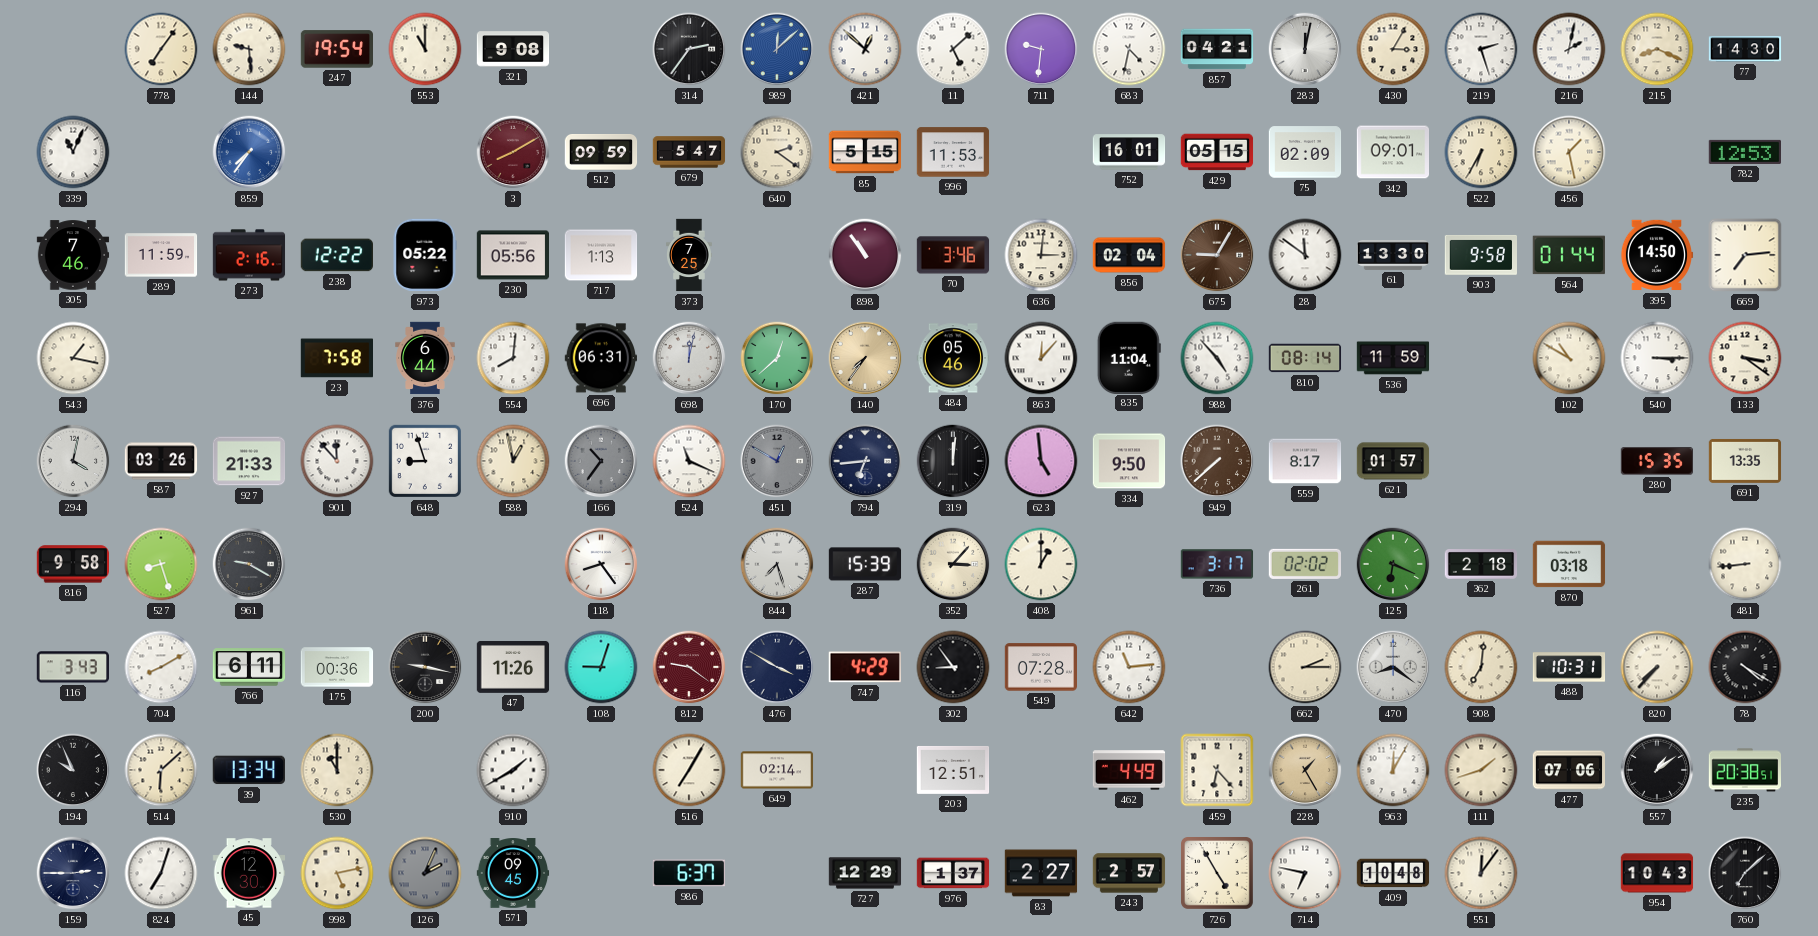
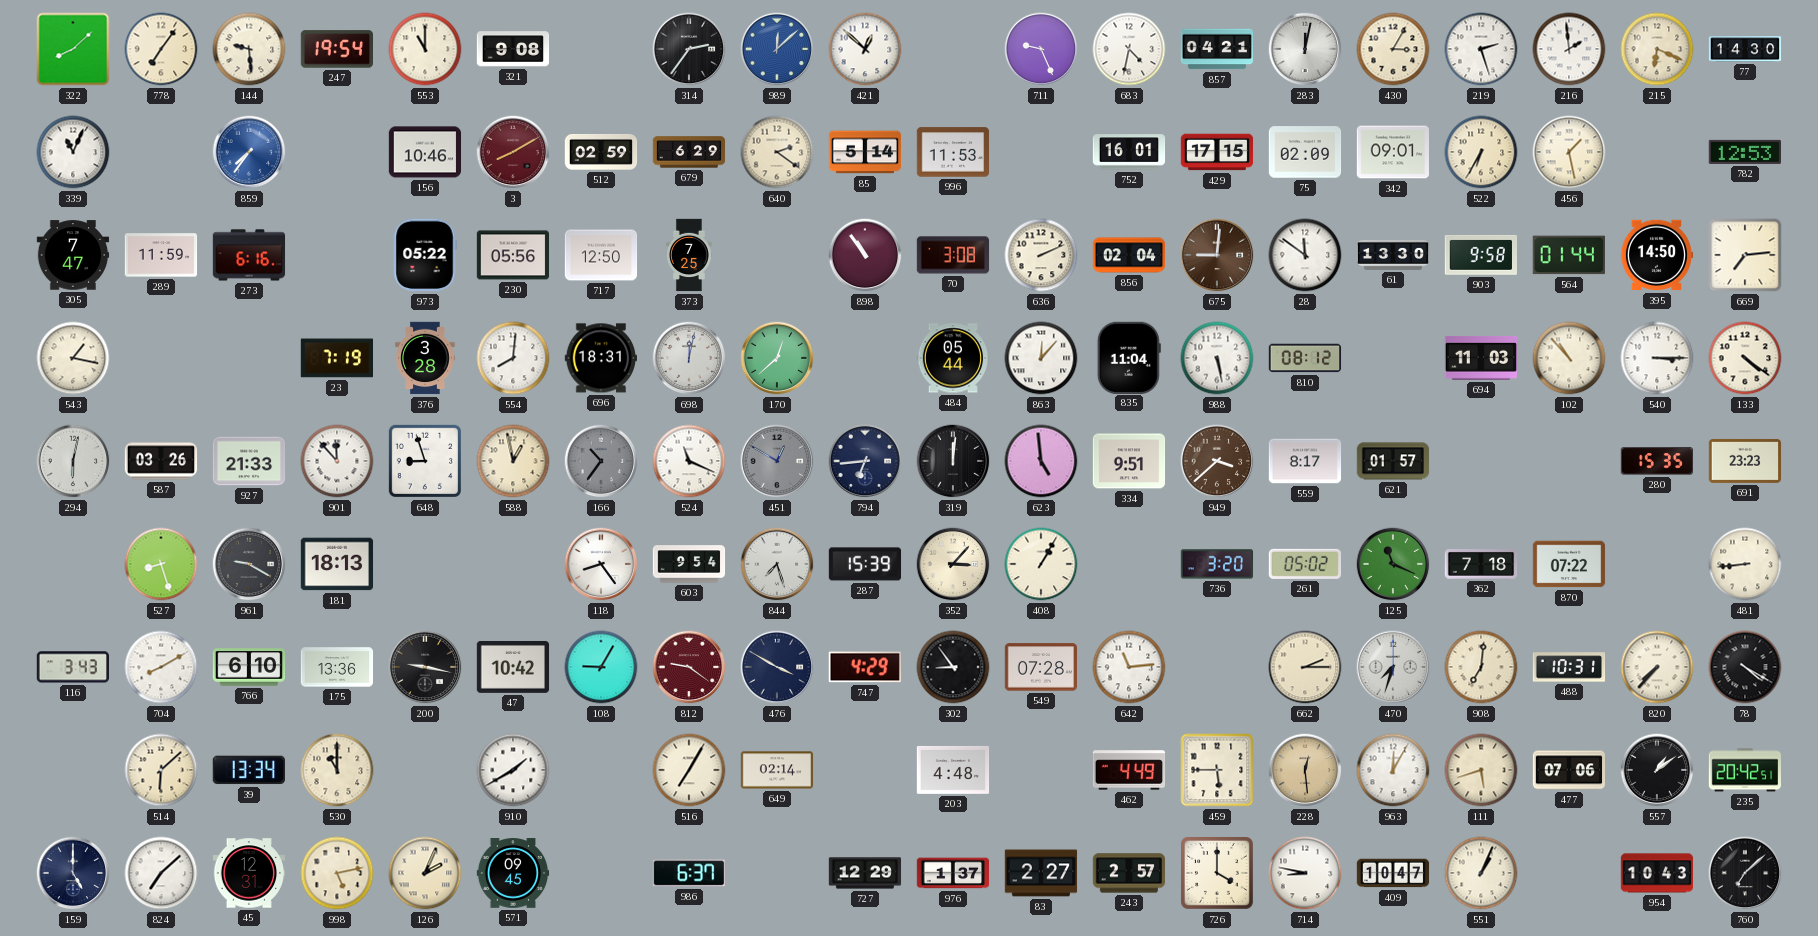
322: none -> 8:08 (73, 49)
11: 5:08 -> none (953, 49)
711: 9:31 -> 9:26 (1041, 49)
216: 2:02 -> 1:59 (1569, 49)
215: 8:19 -> 6:19 (1657, 49)
156: none -> 10:46 (425, 152)
512: 09:59 -> 02:59 (601, 153)
679: 5:47 -> 6:29 (689, 152)
85: 5:15 -> 5:14 (865, 152)
429: 05:15 -> 17:15 (1217, 152)
305: 7:46 -> 7:47 (73, 255)
273: 2:16 -> 6:16 (249, 255)
238: 12:22 -> none (336, 255)
717: 1:13 -> 12:50 (601, 255)
70: 3:46 -> 3:08 (953, 255)
636: 3:01 -> 2:11 (1041, 255)
675: 9:05 -> 9:01 (1217, 255)
23: 7:58 -> 7:19 (336, 358)
376: 6:44 -> 3:28 (425, 358)
696: 06:31 -> 18:31 (600, 358)
140: 7:36 -> none (865, 358)
484: 05:46 -> 05:44 (953, 358)
988: 4:53 -> 5:28 (1217, 358)
810: 08:14 -> 08:12 (1305, 358)
536: 11:59 -> none (1393, 358)
694: none -> 11:03 (1481, 358)
102: 10:50 -> 10:53 (1569, 358)
133: 3:21 -> 4:21 (1745, 358)
294: 4:02 -> 6:02 (73, 461)
334: 9:50 -> 9:51 (1129, 461)
949: 7:38 -> 3:38 (1217, 461)
691: 13:35 -> 23:23 (1745, 461)
816: 9:58 -> none (73, 564)
181: none -> 18:13 (337, 564)
603: none -> 9:54 (689, 564)
408: 1:00 -> 1:05 (1041, 564)
736: 3:17 -> 3:20 (1217, 564)
261: 02:02 -> 05:02 (1304, 564)
125: 6:19 -> 11:19 (1393, 564)
362: 2:18 -> 7:18 (1481, 565)
870: 03:18 -> 07:22 (1569, 564)
766: 6:11 -> 6:10 (249, 667)
175: 00:36 -> 13:36 (337, 667)
47: 11:26 -> 10:42 (513, 667)
108: 9:03 -> 9:05 (601, 667)
470: 8:21 -> 7:33 (1393, 667)
194: 9:56 -> none (73, 770)
203: 12:51 -> 4:48 (953, 770)
459: 6:23 -> 5:45 (1217, 770)
228: 1:25 -> 12:29 (1305, 770)
111: 1:42 -> 5:42 (1481, 770)
235: 20:38 -> 20:42 (1744, 770)
159: 2:45 -> 5:00 (73, 873)
824: 7:03 -> 7:08 (161, 873)
45: 12:30 -> 12:31 (249, 873)
126 dial: grey -> cream (425, 873)
726: 4:55 -> 4:00 (1218, 874)
714: 6:47 -> 8:47 (1305, 873)
409: 10:48 -> 10:47 (1393, 873)
551: 12:06 -> 1:04 (1481, 873)
